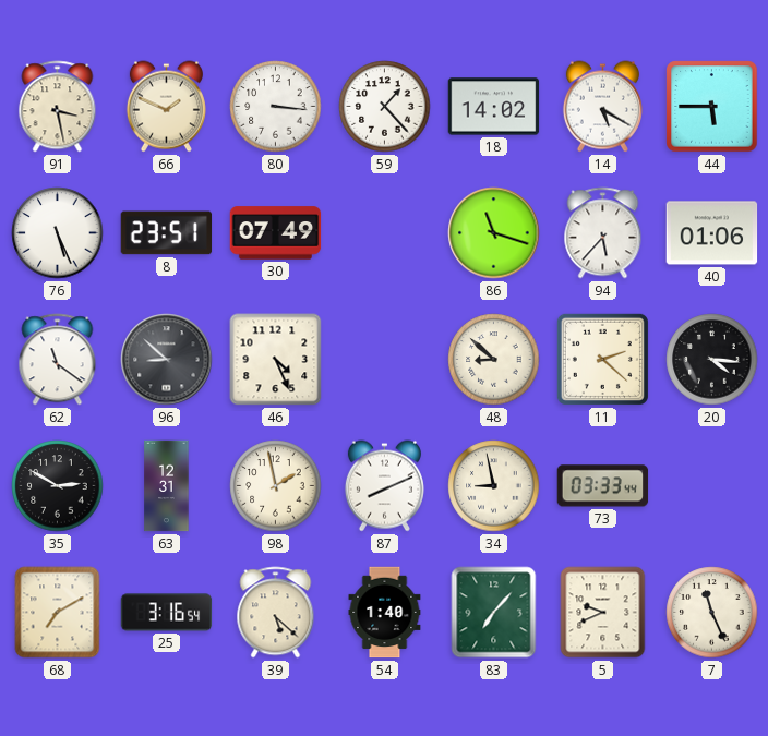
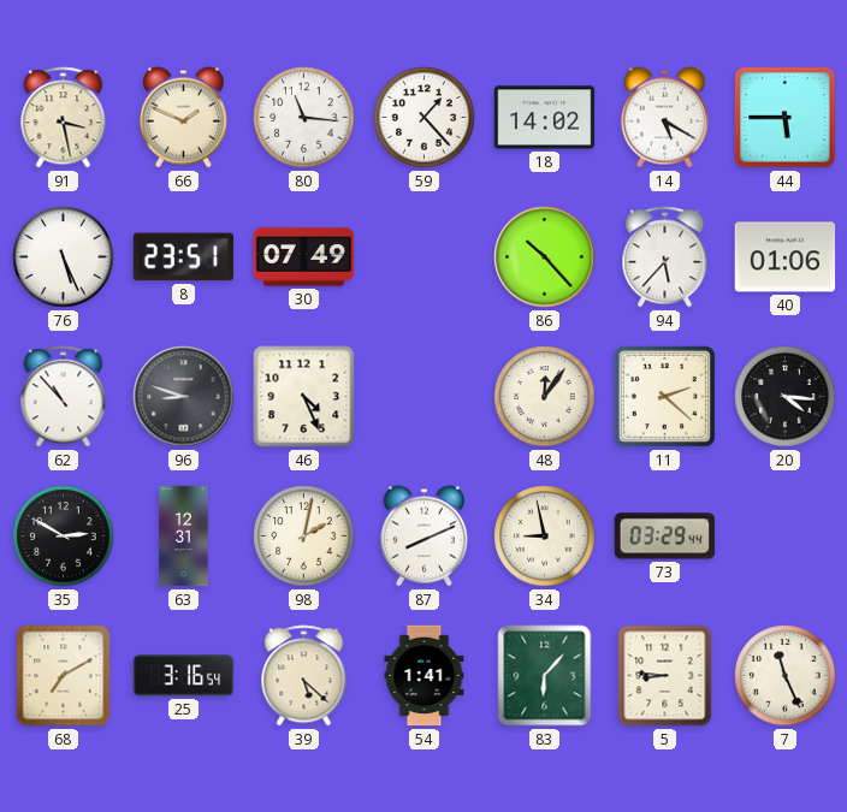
80: 3:16 -> 11:16 (304, 118)
86: 11:18 -> 10:23 (545, 257)
62: 11:21 -> 10:53 (64, 397)
96: 8:52 -> 8:48 (184, 397)
48: 8:52 -> 12:06 (545, 397)
98: 1:58 -> 2:02 (304, 537)
73: 03:33 -> 03:29 (665, 537)
54: 1:40 -> 1:41 (425, 676)
83: 7:07 -> 6:07 (545, 676)
5: 9:41 -> 8:46 (665, 676)
